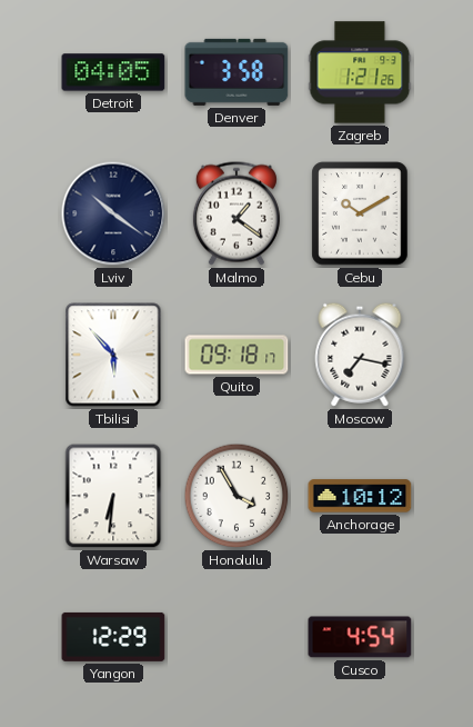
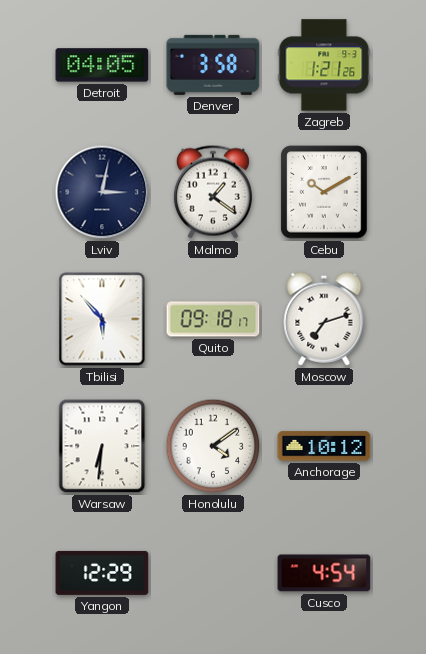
Lviv: 10:21 -> 3:02 (102, 192)
Moscow: 7:17 -> 7:12 (324, 319)
Honolulu: 3:55 -> 4:09 (213, 446)
